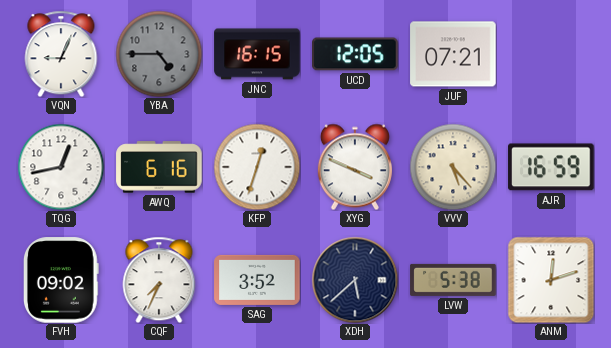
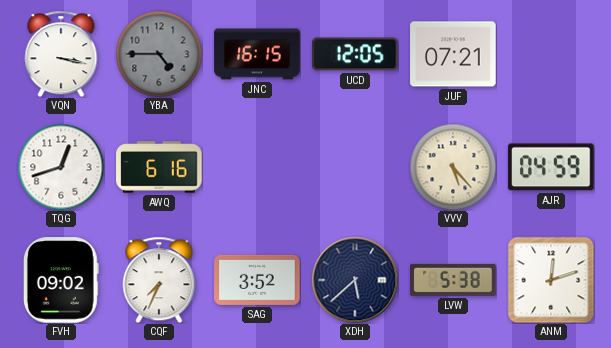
VQN: 9:04 -> 3:17 (61, 54)
TQG: 12:43 -> 12:42 (61, 167)
KFP: 12:33 -> none (257, 167)
XYG: 3:49 -> none (355, 167)
AJR: 16:59 -> 04:59 (551, 167)
